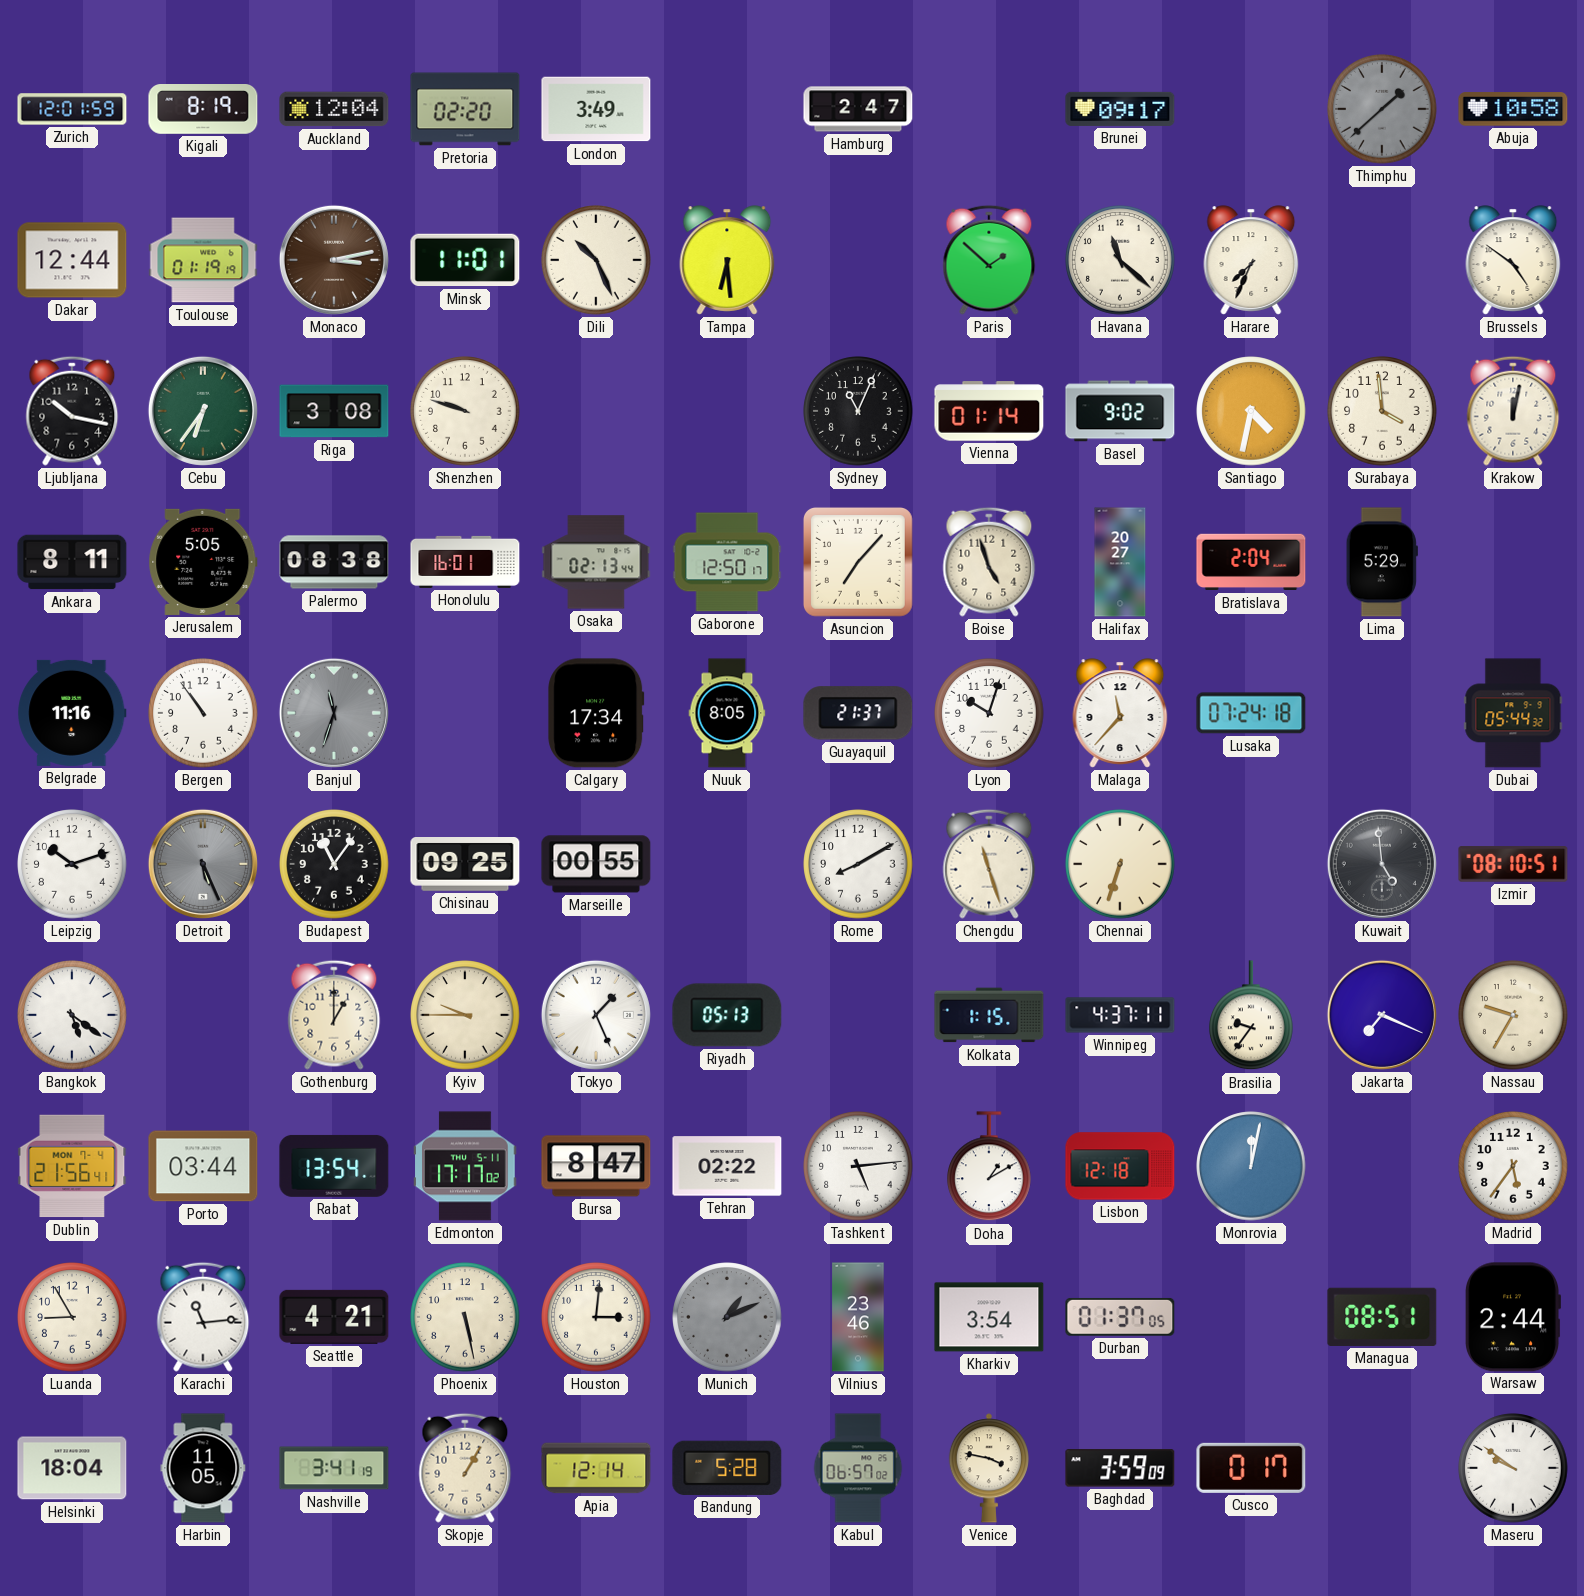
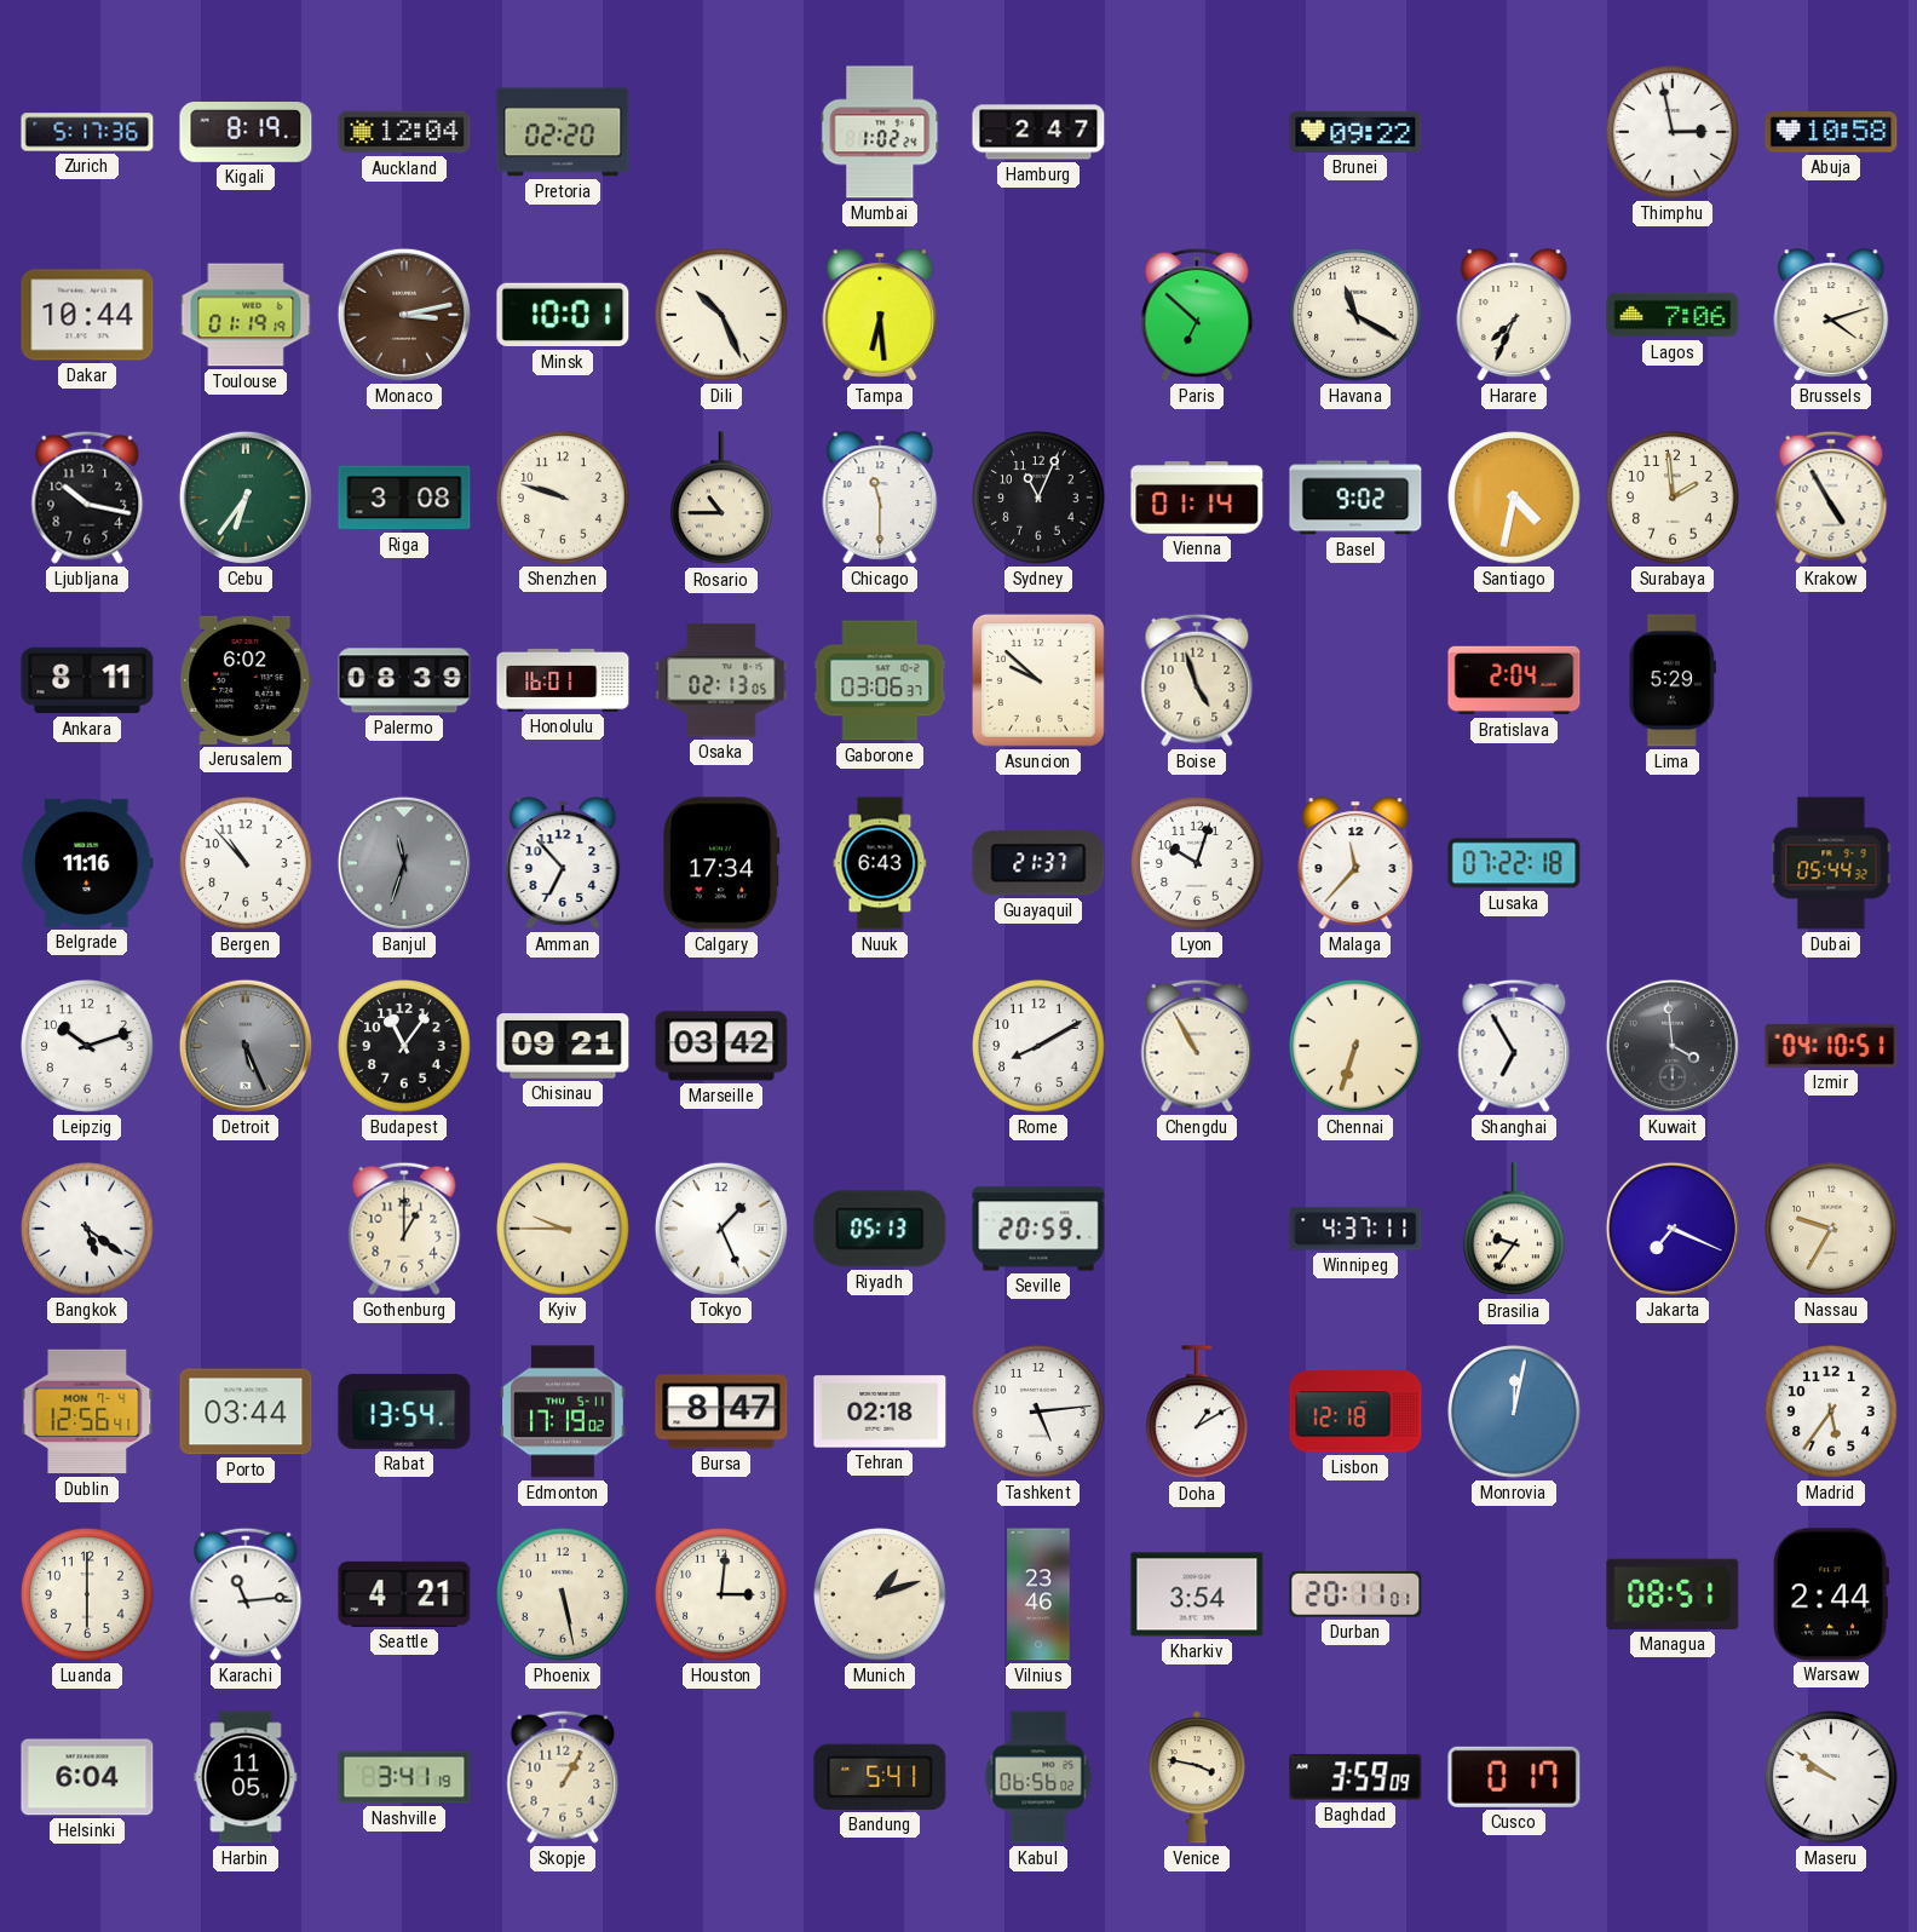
Zurich: 12:01 -> 5:17 (87, 132)
London: 3:49 -> none (596, 109)
Mumbai: none -> 1:02 (880, 132)
Brunei: 09:17 -> 09:22 (1355, 132)
Thimphu: 1:38 -> 2:58 (1673, 132)
Thimphu dial: grey -> white (1673, 132)
Dakar: 12:44 -> 10:44 (87, 315)
Minsk: 11:01 -> 10:01 (563, 315)
Paris: 1:52 -> 6:52 (1197, 315)
Havana: 11:22 -> 11:20 (1355, 315)
Lagos: none -> 7:06 (1673, 315)
Brussels: 4:51 -> 4:12 (1831, 315)
Rosario: none -> 10:45 (723, 499)
Chicago: none -> 11:30 (880, 498)
Surabaya: 3:59 -> 1:59 (1673, 498)
Krakow: 12:02 -> 4:55 (1831, 498)
Jerusalem: 5:05 -> 6:02 (246, 680)
Palermo: 08:38 -> 08:39 (404, 680)
Osaka: 02:13:44 -> 02:13:05 (721, 680)
Gaborone: 12:50 -> 03:06 (880, 680)
Asuncion: 7:07 -> 9:52 (1038, 680)
Halifax: 20:27 -> none (1120, 562)
Bergen: 10:54 -> 10:53 (246, 863)
Amman: none -> 6:53 (563, 863)
Nuuk: 8:05 -> 6:43 (880, 863)
Lusaka: 07:24 -> 07:22 (1514, 863)
Chisinau: 09:25 -> 09:21 (563, 1047)
Marseille: 00:55 -> 03:42 (721, 1046)
Chengdu: 11:27 -> 10:55 (1197, 1046)
Shanghai: none -> 6:55 (1514, 1046)
Kuwait: 4:59 -> 3:59 (1673, 1046)
Izmir: 08:10 -> 04:10 (1831, 1046)
Seville: none -> 20:59 (1038, 1229)
Kolkata: 1:15 -> none (989, 1015)
Dublin: 21:56 -> 12:56 (87, 1411)
Edmonton: 17:17 -> 17:19 (563, 1411)
Tehran: 02:22 -> 02:18 (880, 1411)
Luanda: 8:55 -> 6:00 (87, 1594)
Munich: 1:11 -> 1:12 (880, 1594)
Munich dial: grey -> cream (880, 1594)
Durban: 01:37 -> 20:11 (1355, 1594)
Helsinki: 18:04 -> 6:04 (87, 1777)
Apia: 12:14 -> none (596, 1468)
Bandung: 5:28 -> 5:41 (880, 1777)
Kabul: 06:57 -> 06:56 (1038, 1777)
